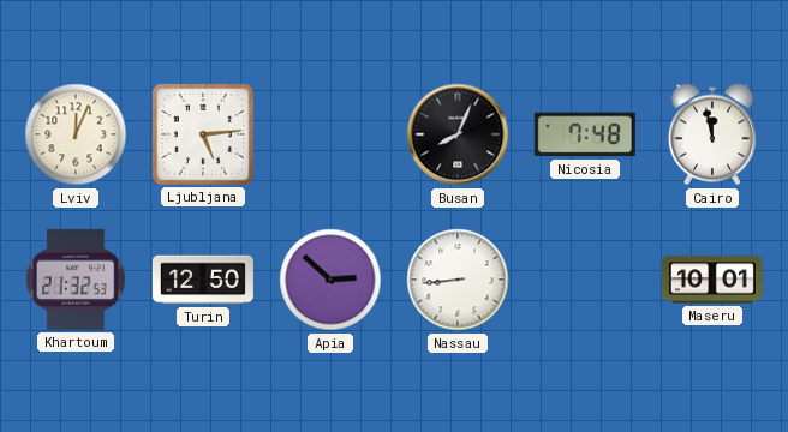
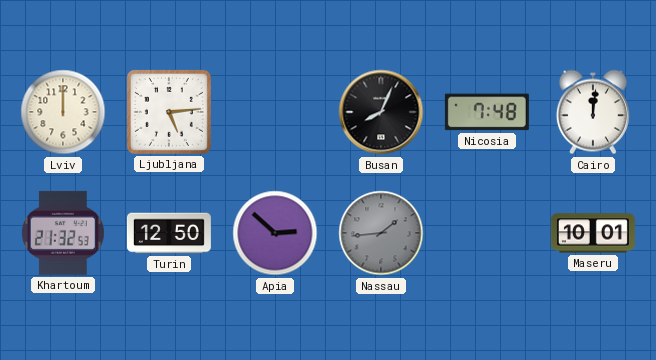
Lviv: 12:04 -> 12:00 (63, 112)
Cairo: 11:58 -> 12:01 (593, 112)
Nassau: 8:44 -> 1:44 (381, 233)
Nassau dial: white -> grey (381, 233)
